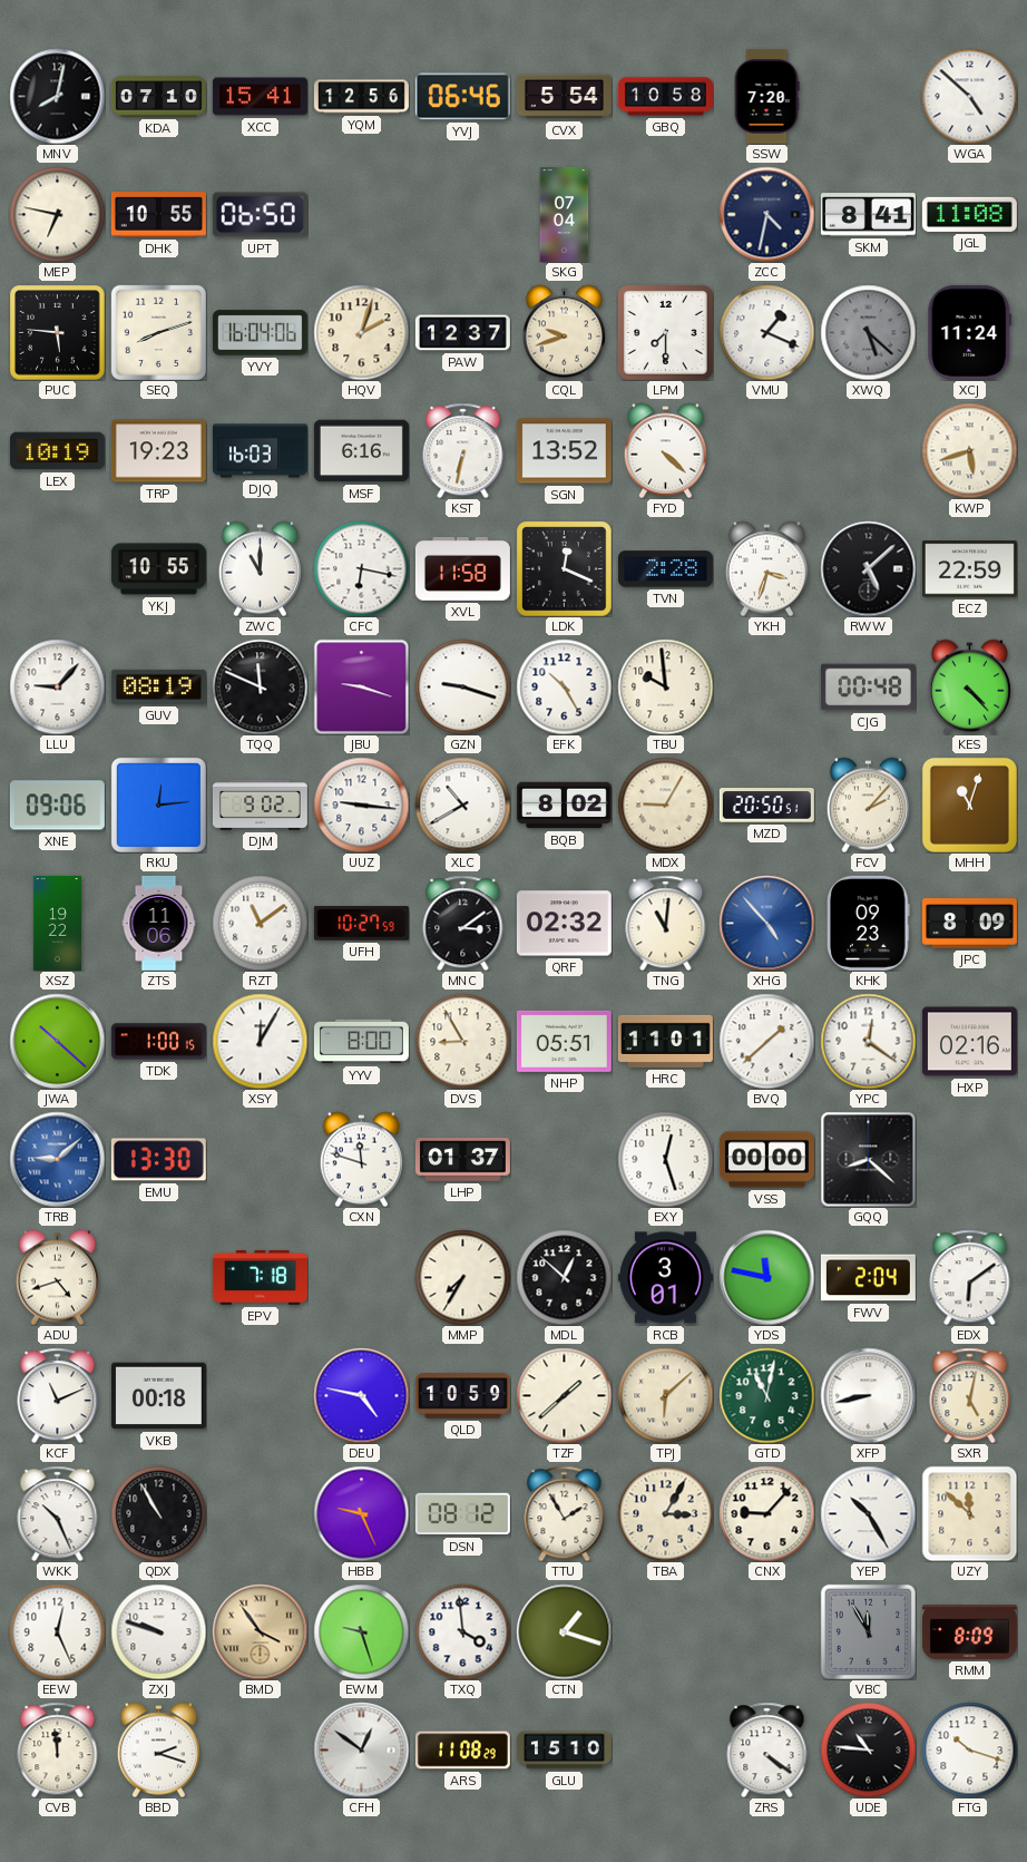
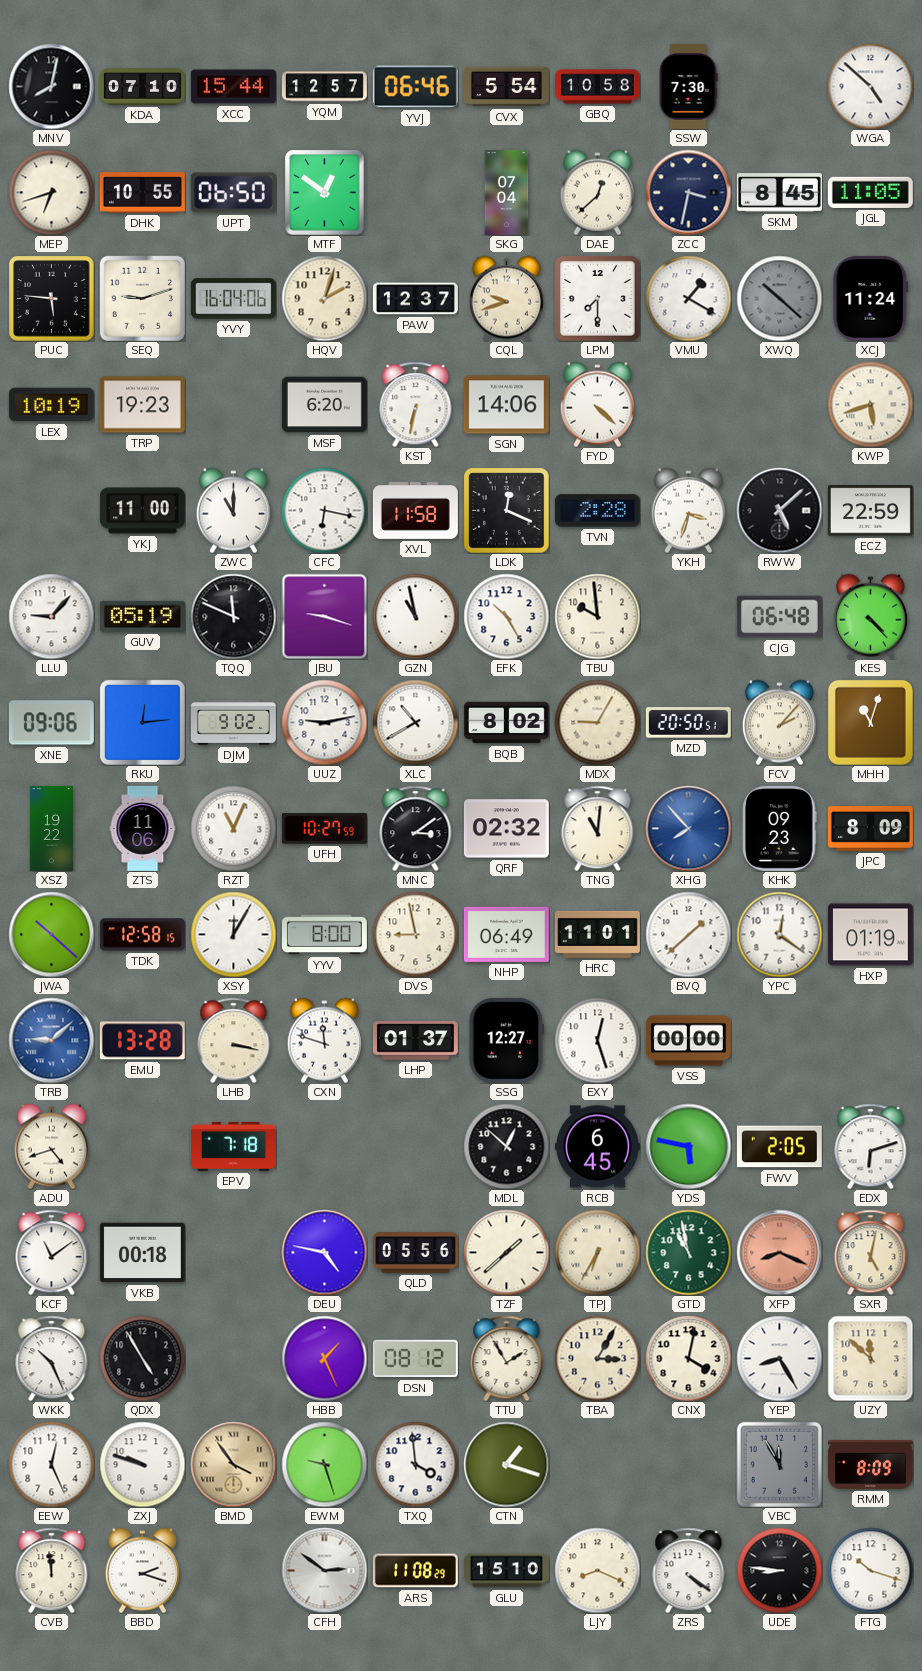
XCC: 15:41 -> 15:44 (233, 87)
YQM: 12:56 -> 12:57 (324, 87)
SSW: 7:20 -> 7:30 (688, 86)
MEP: 6:47 -> 6:42 (51, 192)
MTF: none -> 12:51 (325, 192)
DAE: none -> 12:38 (597, 192)
ZCC: 4:32 -> 3:32 (688, 192)
SKM: 8:41 -> 8:45 (779, 193)
JGL: 11:08 -> 11:05 (870, 192)
SEQ: 8:12 -> 9:12 (142, 298)
VMU: 1:19 -> 1:20 (688, 298)
XWQ: 5:22 -> 10:22 (779, 298)
DJQ: 16:03 -> none (260, 451)
MSF: 6:16 -> 6:20 (324, 405)
SGN: 13:52 -> 14:06 (506, 405)
YKJ: 10:55 -> 11:00 (142, 511)
GUV: 08:19 -> 05:19 (142, 616)
GZN: 9:18 -> 10:58 (415, 616)
CJG: 00:48 -> 06:48 (779, 617)
UUZ: 9:16 -> 9:13 (324, 722)
RZT: 11:09 -> 11:04 (233, 828)
XHG: 4:53 -> 7:53 (688, 828)
TDK: 1:00 -> 12:58 (142, 935)
DVS: 8:55 -> 8:58 (415, 934)
NHP: 05:51 -> 06:49 (506, 934)
HXP: 02:16 -> 01:19 (870, 935)
EMU: 13:30 -> 13:28 (142, 1041)
LHB: none -> 3:17 (234, 1040)
SSG: none -> 12:27 (507, 1040)
GQQ: 8:22 -> none (868, 1159)
MMP: 7:35 -> none (462, 1277)
RCB: 3:01 -> 6:45 (597, 1147)
YDS: 11:47 -> 5:47 (688, 1146)
FWV: 2:04 -> 2:05 (779, 1147)
EDX: 6:09 -> 6:12 (871, 1146)
KCF: 11:11 -> 11:09 (52, 1252)
QLD: 10:59 -> 05:56 (415, 1253)
TPJ: 6:08 -> 6:35 (597, 1252)
GTD: 11:02 -> 10:58 (688, 1252)
XFP: 8:43 -> 8:19 (779, 1252)
XFP dial: white -> salmon (779, 1252)
QDX: 10:55 -> 4:55 (142, 1358)
HBB: 9:26 -> 1:26 (324, 1358)
CNX: 9:07 -> 4:02 (688, 1358)
YEP: 10:25 -> 8:25 (779, 1358)
CFH: 12:51 -> 2:51 (324, 1570)
LJY: none -> 8:19 (597, 1570)
UDE: 10:46 -> 8:46 (779, 1570)
